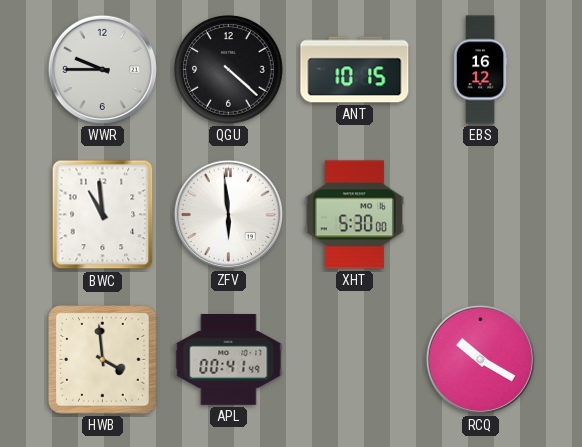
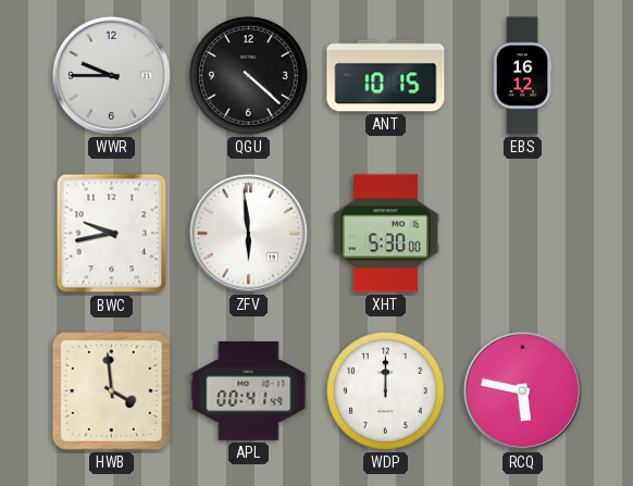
BWC: 10:59 -> 9:43 (112, 234)
WDP: none -> 12:00 (386, 391)
RCQ: 10:20 -> 5:47 (522, 390)
